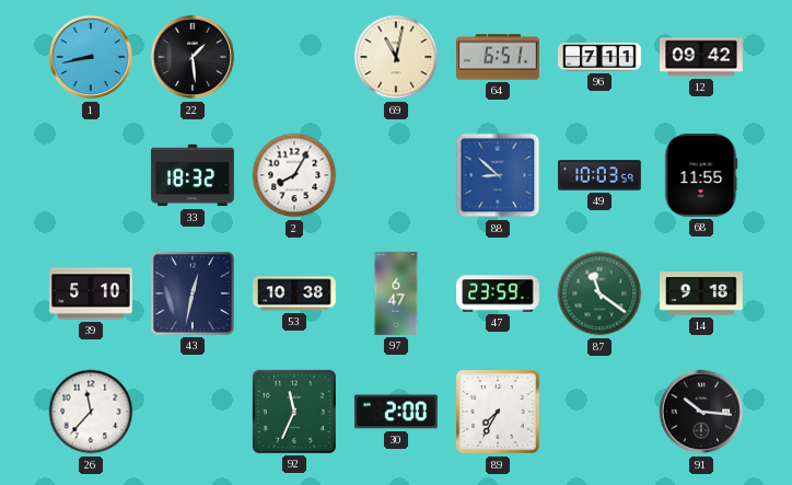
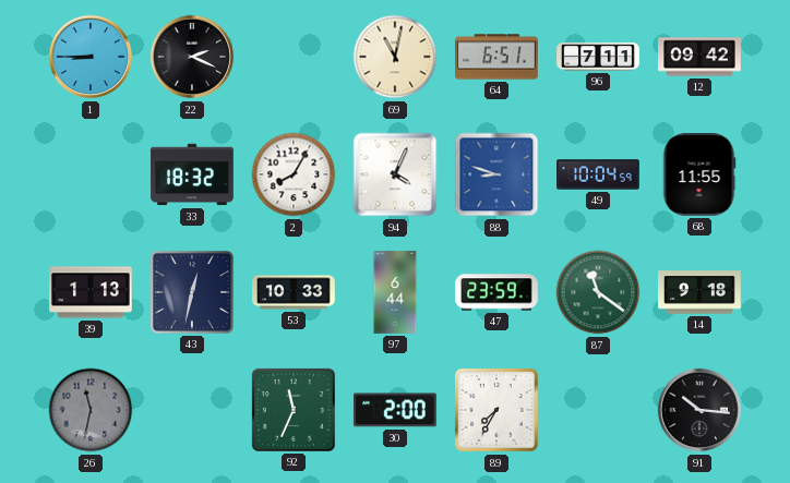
1: 8:43 -> 8:45 (91, 57)
22: 1:29 -> 2:19 (192, 57)
94: none -> 4:04 (395, 174)
88: 8:52 -> 8:48 (496, 174)
49: 10:03 -> 10:04 (598, 174)
39: 5:10 -> 1:13 (91, 292)
53: 10:38 -> 10:33 (294, 292)
97: 6:47 -> 6:44 (395, 292)
26: 11:37 -> 11:32 (91, 410)
26 dial: white -> grey (91, 410)
